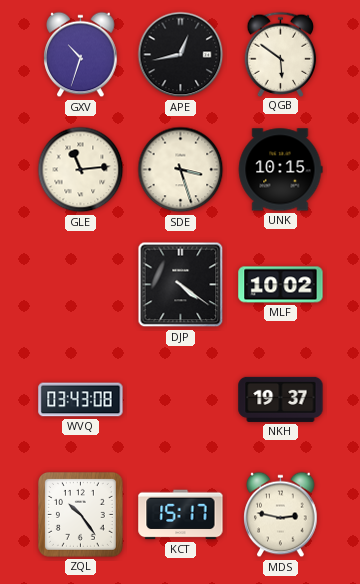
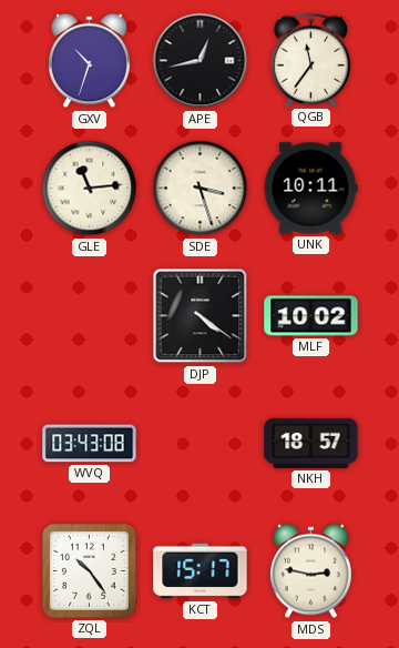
QGB: 5:51 -> 11:36 (311, 60)
UNK: 10:15 -> 10:11 (310, 189)
NKH: 19:37 -> 18:57 (311, 443)
